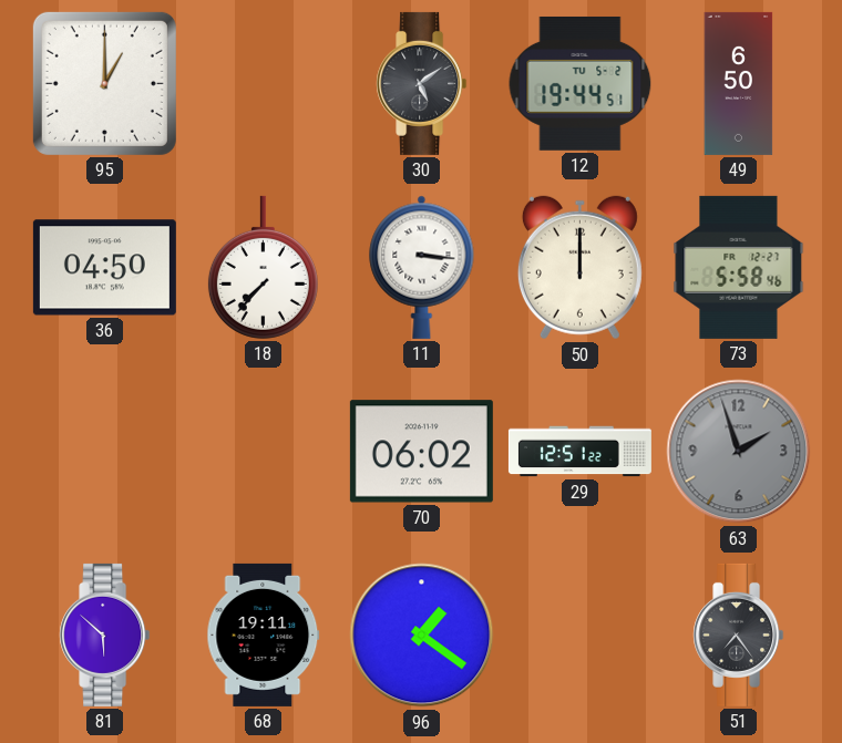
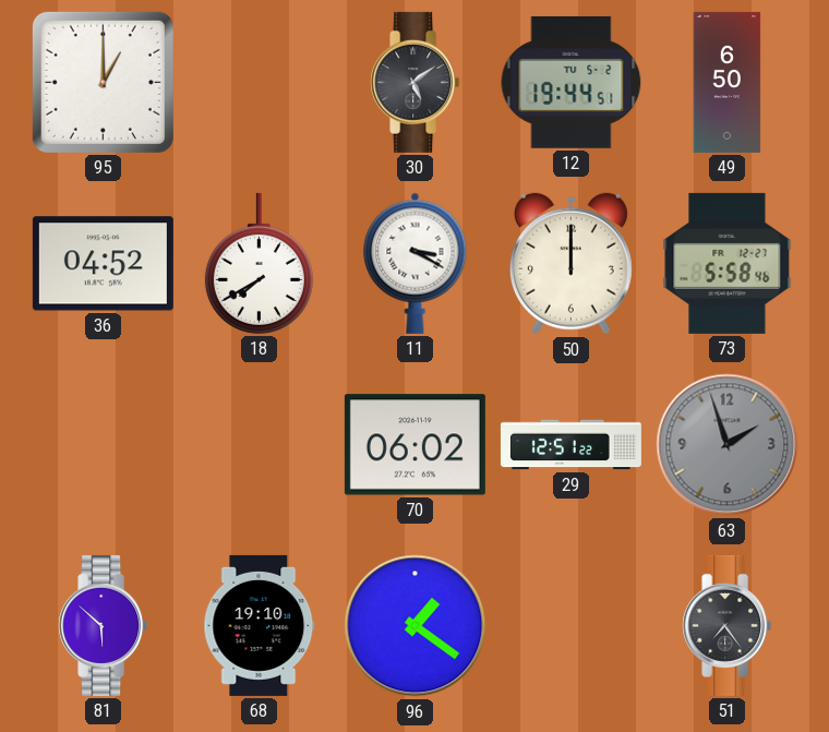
36: 04:50 -> 04:52 (103, 264)
18: 7:37 -> 7:40 (259, 263)
11: 3:16 -> 3:20 (416, 263)
68: 19:11 -> 19:10 (260, 625)
